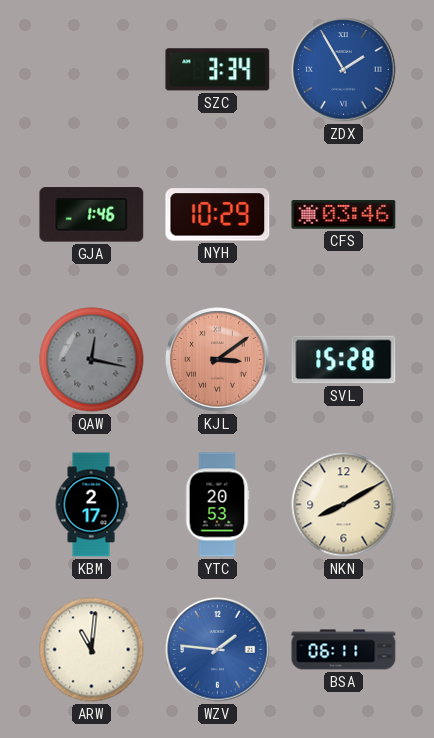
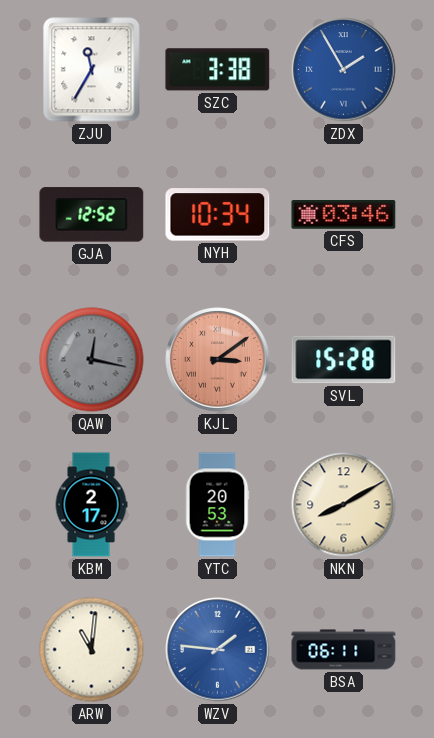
ZJU: none -> 11:35 (92, 70)
SZC: 3:34 -> 3:38 (218, 70)
GJA: 1:46 -> 12:52 (92, 215)
NYH: 10:29 -> 10:34 (218, 215)
